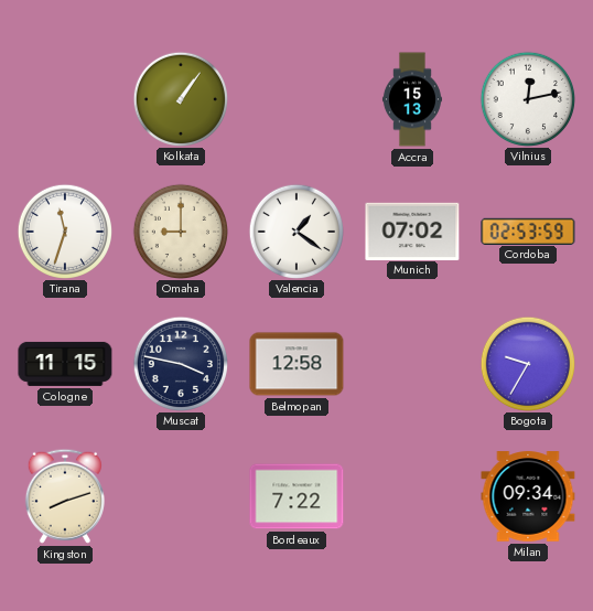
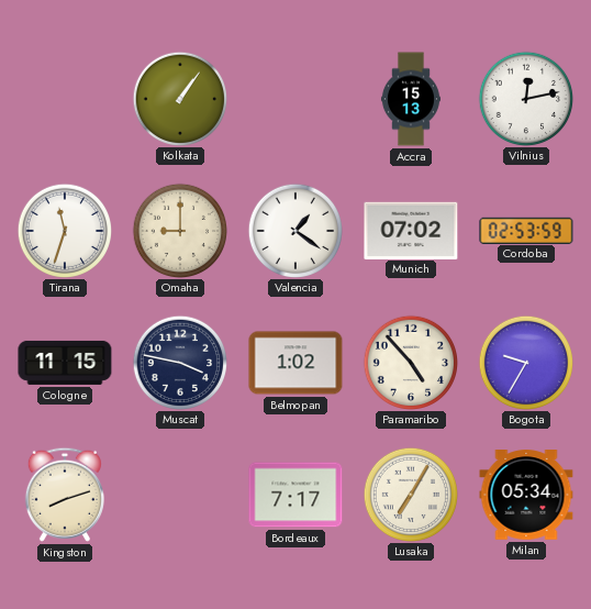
Belmopan: 12:58 -> 1:02 (295, 363)
Paramaribo: none -> 4:53 (410, 362)
Bordeaux: 7:22 -> 7:17 (295, 495)
Lusaka: none -> 7:05 (410, 494)
Milan: 09:34 -> 05:34 (526, 495)
